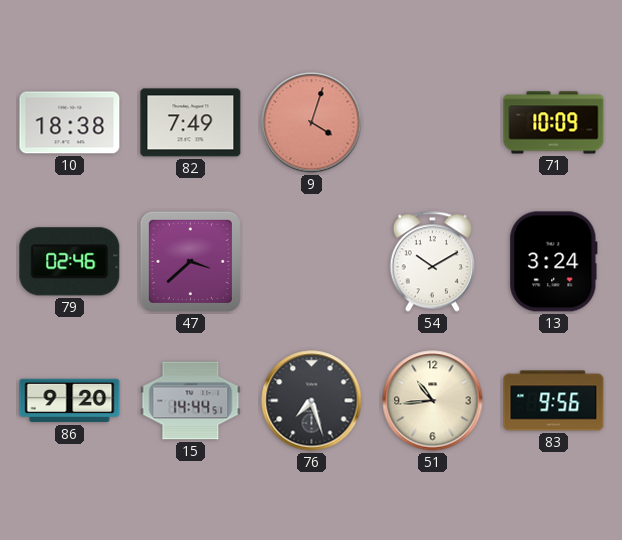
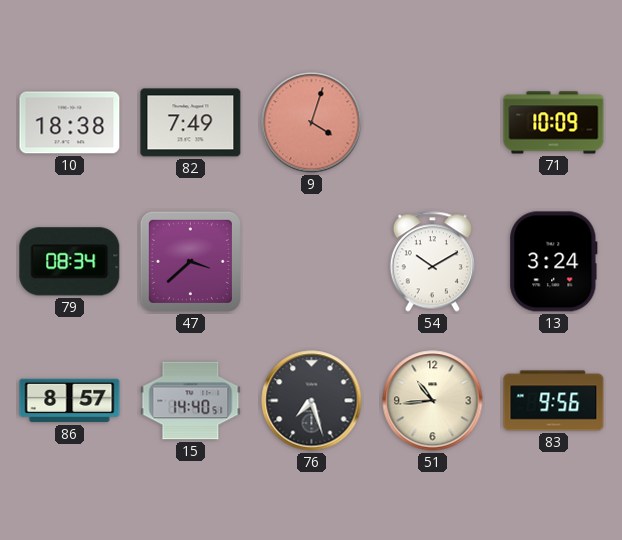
79: 02:46 -> 08:34 (70, 262)
86: 9:20 -> 8:57 (70, 401)
15: 14:44 -> 14:40 (191, 401)
